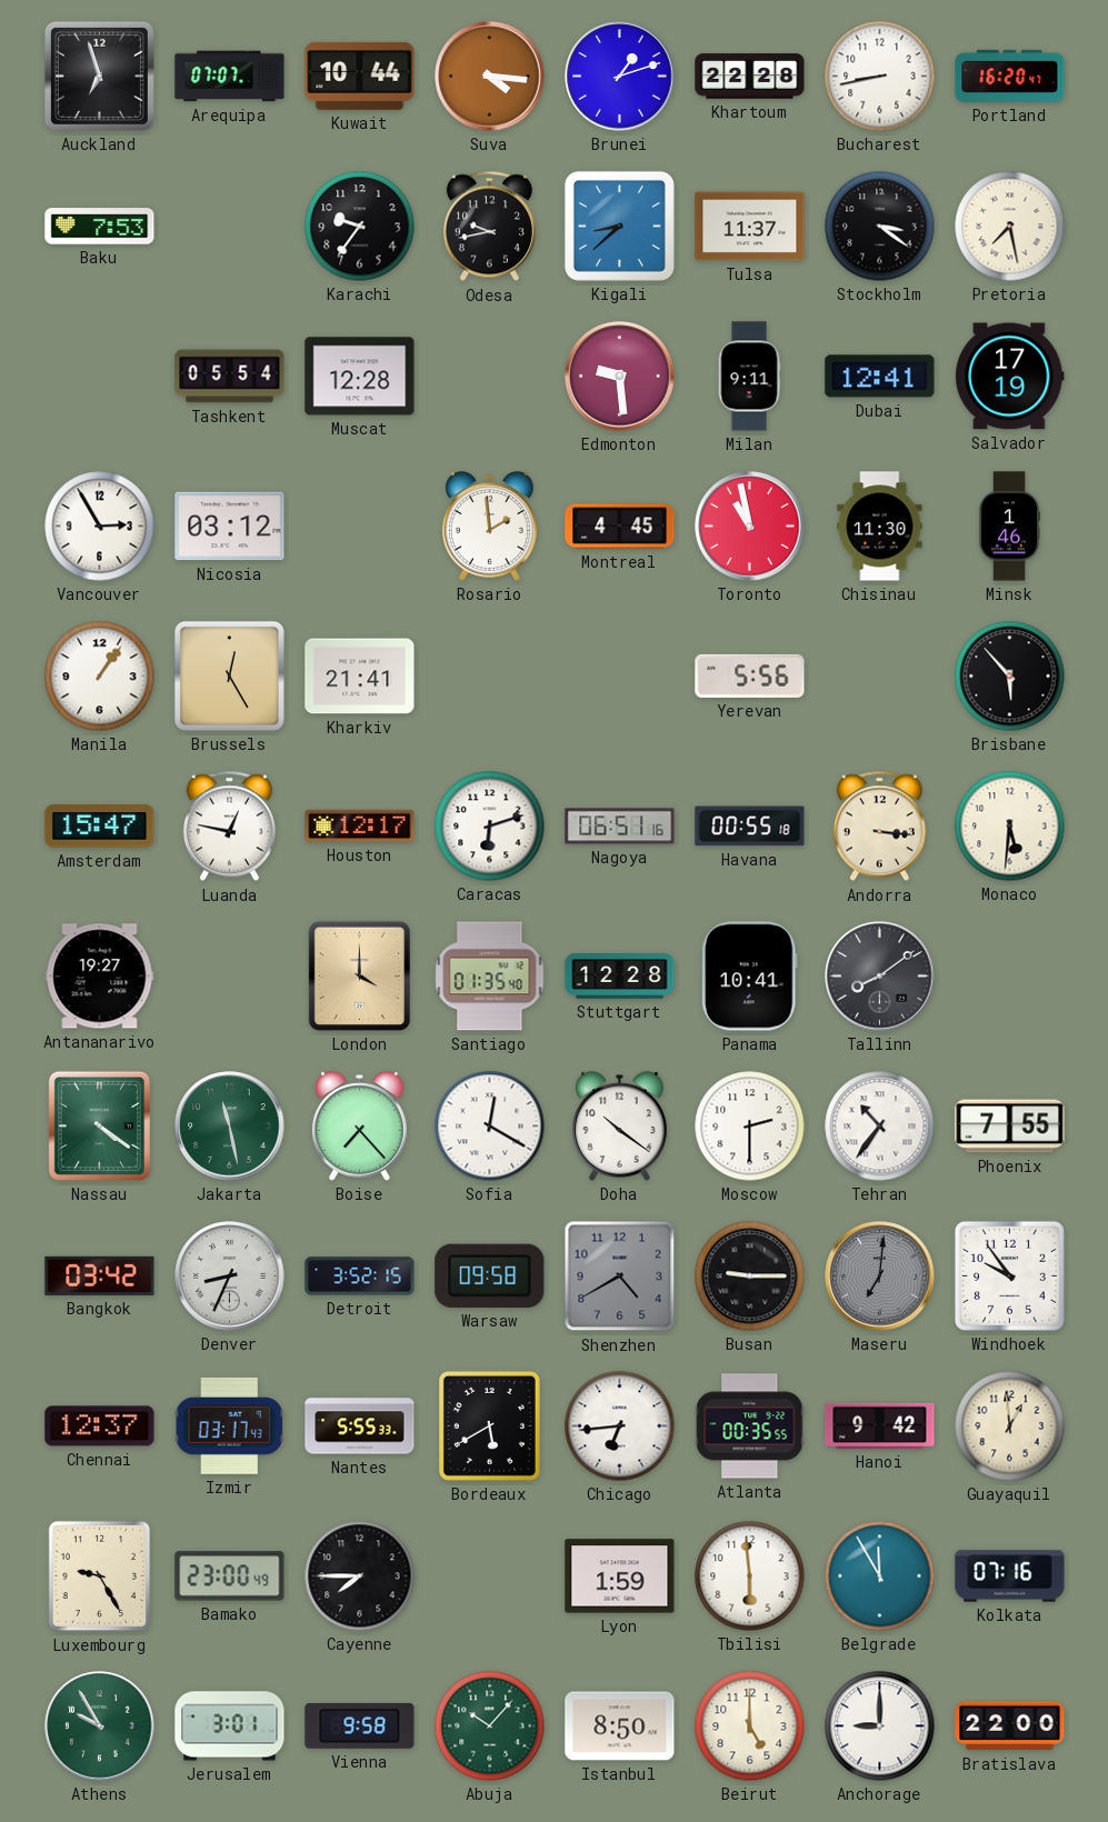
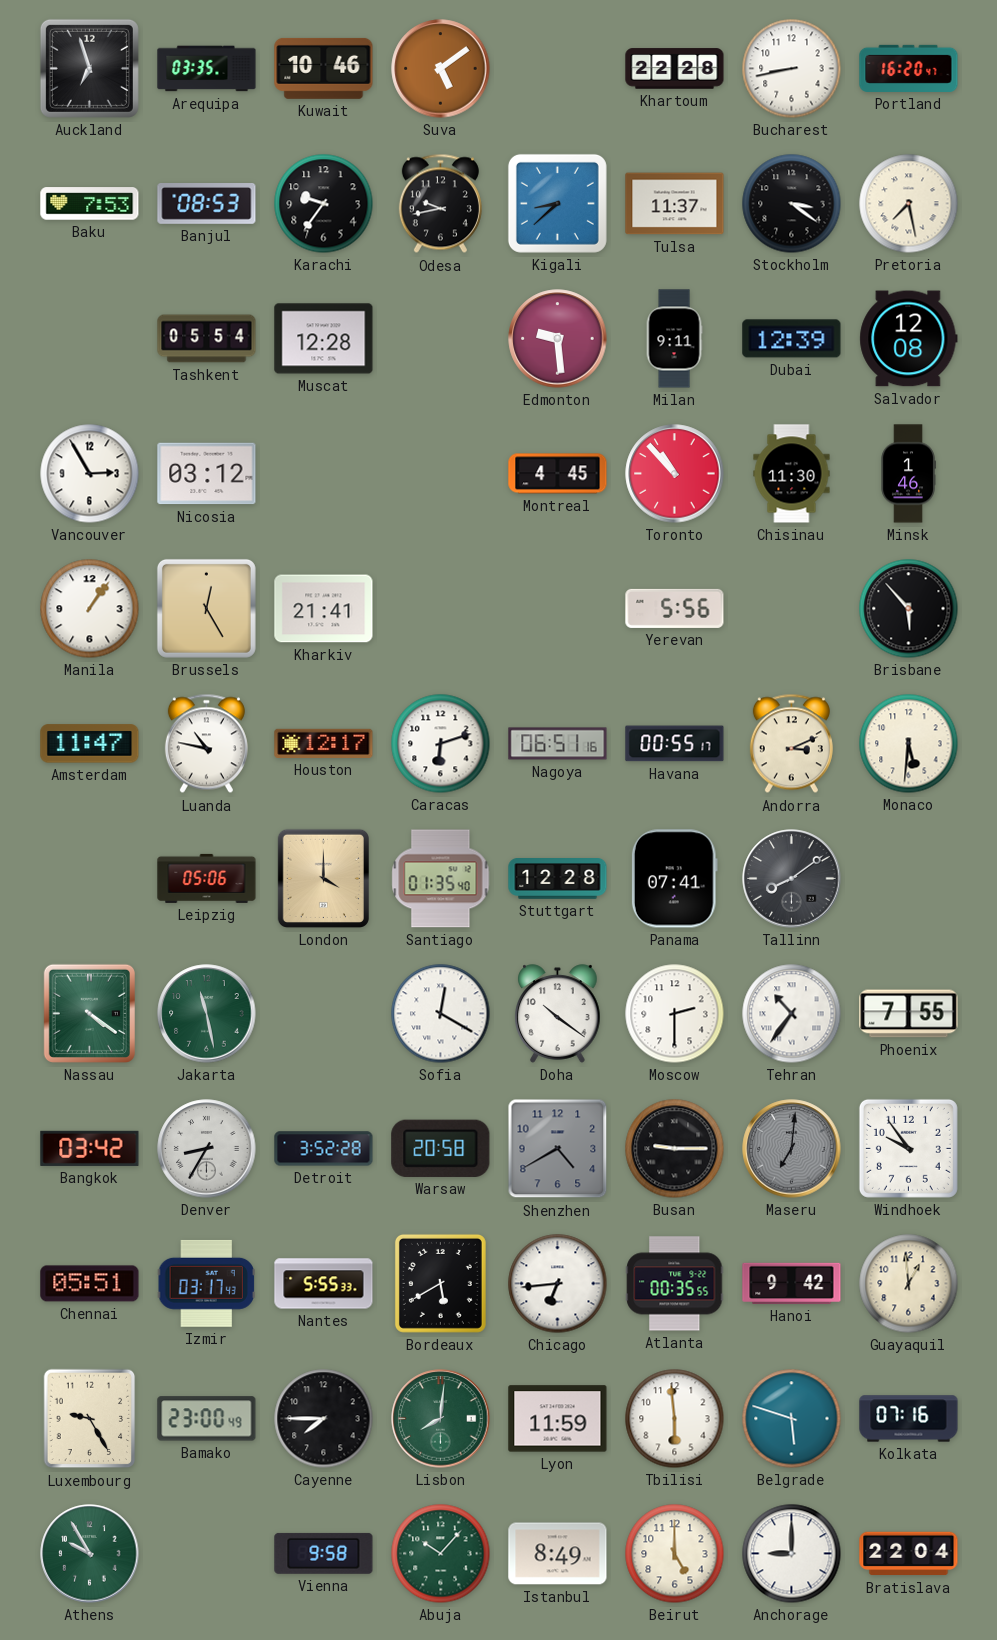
Arequipa: 07:07 -> 03:35 (207, 69)
Kuwait: 10:44 -> 10:46 (324, 68)
Suva: 4:16 -> 5:09 (441, 69)
Brunei: 1:12 -> none (620, 77)
Banjul: none -> 08:53 (207, 204)
Dubai: 12:41 -> 12:39 (792, 339)
Salvador: 17:19 -> 12:08 (909, 339)
Rosario: 1:59 -> none (490, 527)
Toronto: 10:58 -> 10:53 (675, 474)
Amsterdam: 15:47 -> 11:47 (90, 744)
Luanda: 12:47 -> 10:47 (206, 744)
Havana: 00:55:18 -> 00:55:17 (675, 744)
Andorra: 3:16 -> 3:11 (791, 744)
Antananarivo: 19:27 -> none (100, 977)
Leipzig: none -> 05:06 (207, 878)
Panama: 10:41 -> 07:41 (674, 879)
Boise: 7:23 -> none (360, 1127)
Denver: 8:34 -> 8:35 (207, 1149)
Detroit: 3:52:15 -> 3:52:28 (324, 1149)
Warsaw: 09:58 -> 20:58 (441, 1148)
Chennai: 12:37 -> 05:51 (90, 1284)
Lisbon: none -> 8:01 (441, 1419)
Lyon: 1:59 -> 11:59 (558, 1419)
Belgrade: 11:55 -> 5:48 (792, 1419)
Jerusalem: 3:01 -> none (230, 1726)
Istanbul: 8:50 -> 8:49 (558, 1554)
Bratislava: 22:00 -> 22:04 (909, 1554)
